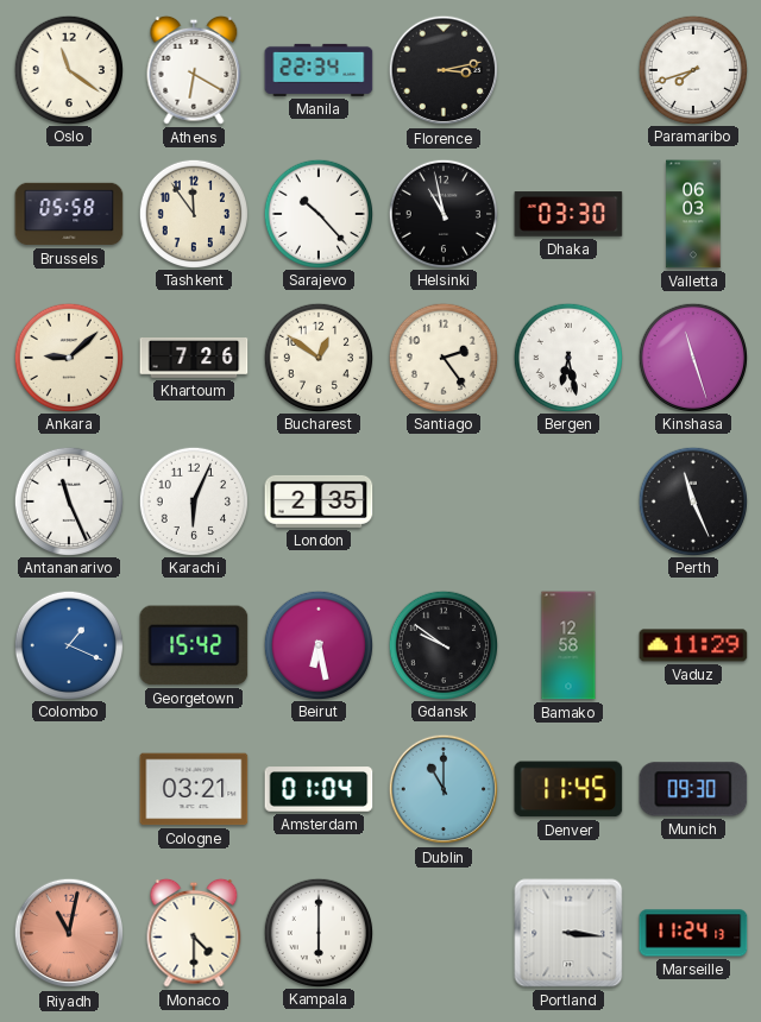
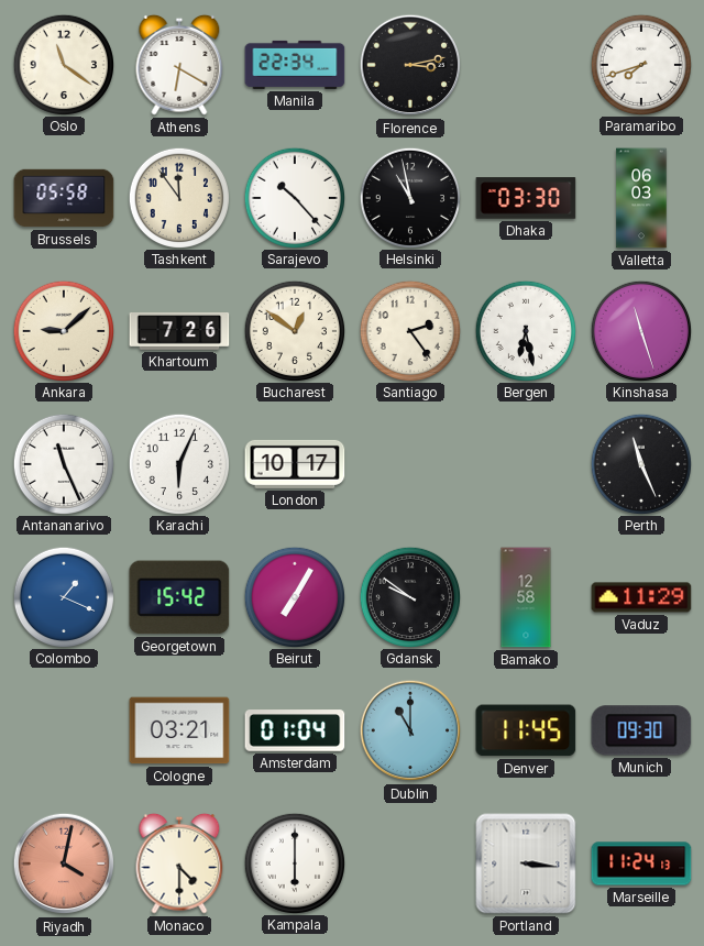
London: 2:35 -> 10:17 (295, 464)
Beirut: 6:28 -> 7:05 (294, 596)
Riyadh: 11:02 -> 4:02 (64, 864)
